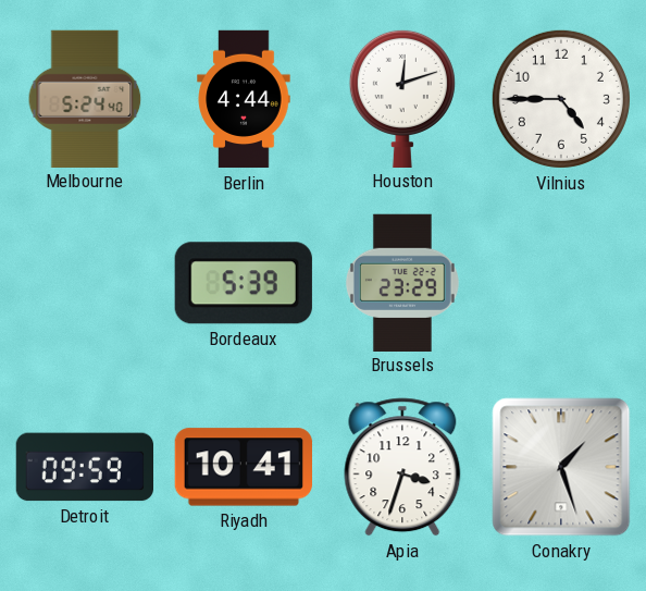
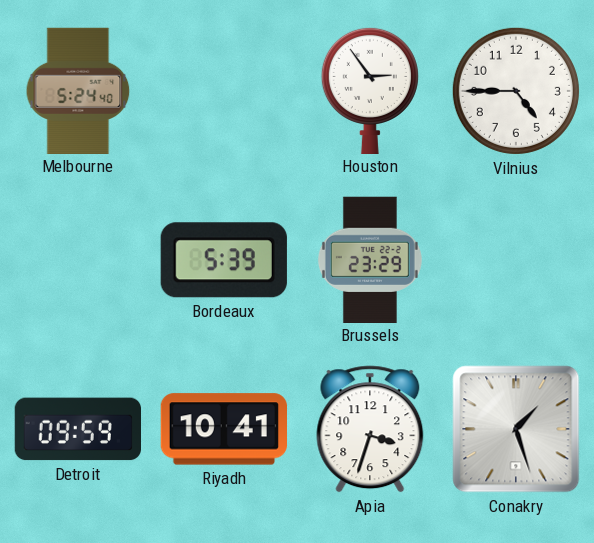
Berlin: 4:44 -> none (244, 99)
Houston: 12:12 -> 2:54 (370, 90)
